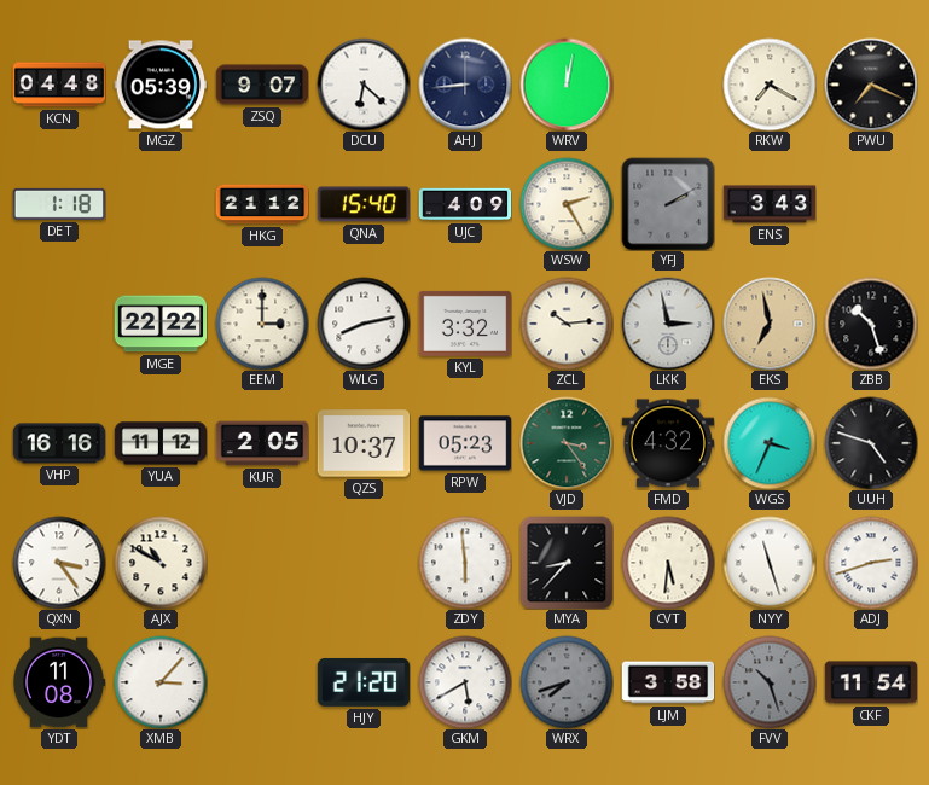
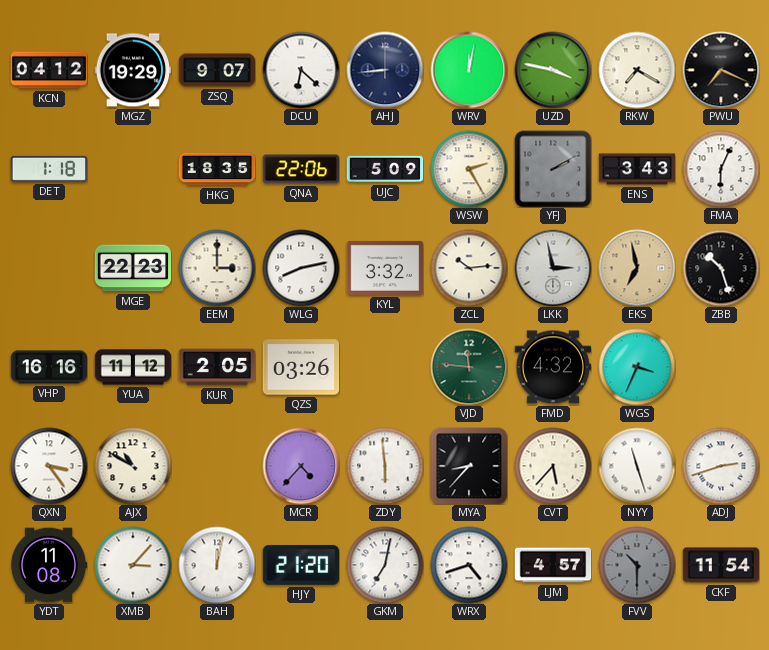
KCN: 04:48 -> 04:12 (49, 70)
MGZ: 05:39 -> 19:29 (133, 70)
UZD: none -> 3:47 (553, 70)
HKG: 21:12 -> 18:35 (217, 169)
QNA: 15:40 -> 22:06 (301, 169)
UJC: 4:09 -> 5:09 (385, 169)
FMA: none -> 6:04 (721, 169)
MGE: 22:22 -> 22:23 (133, 268)
QZS: 10:37 -> 03:26 (301, 367)
RPW: 05:23 -> none (465, 443)
VJD: 3:24 -> 11:46 (469, 367)
UUH: 4:48 -> none (871, 443)
MCR: none -> 4:37 (301, 466)
CVT: 5:31 -> 5:37 (553, 466)
BAH: none -> 12:02 (217, 565)
GKM: 5:40 -> 7:02 (385, 565)
WRX: 7:42 -> 4:42 (469, 565)
WRX dial: grey -> white (469, 565)
LJM: 3:58 -> 4:57 (553, 565)
FVV: 10:27 -> 10:30 (637, 565)
